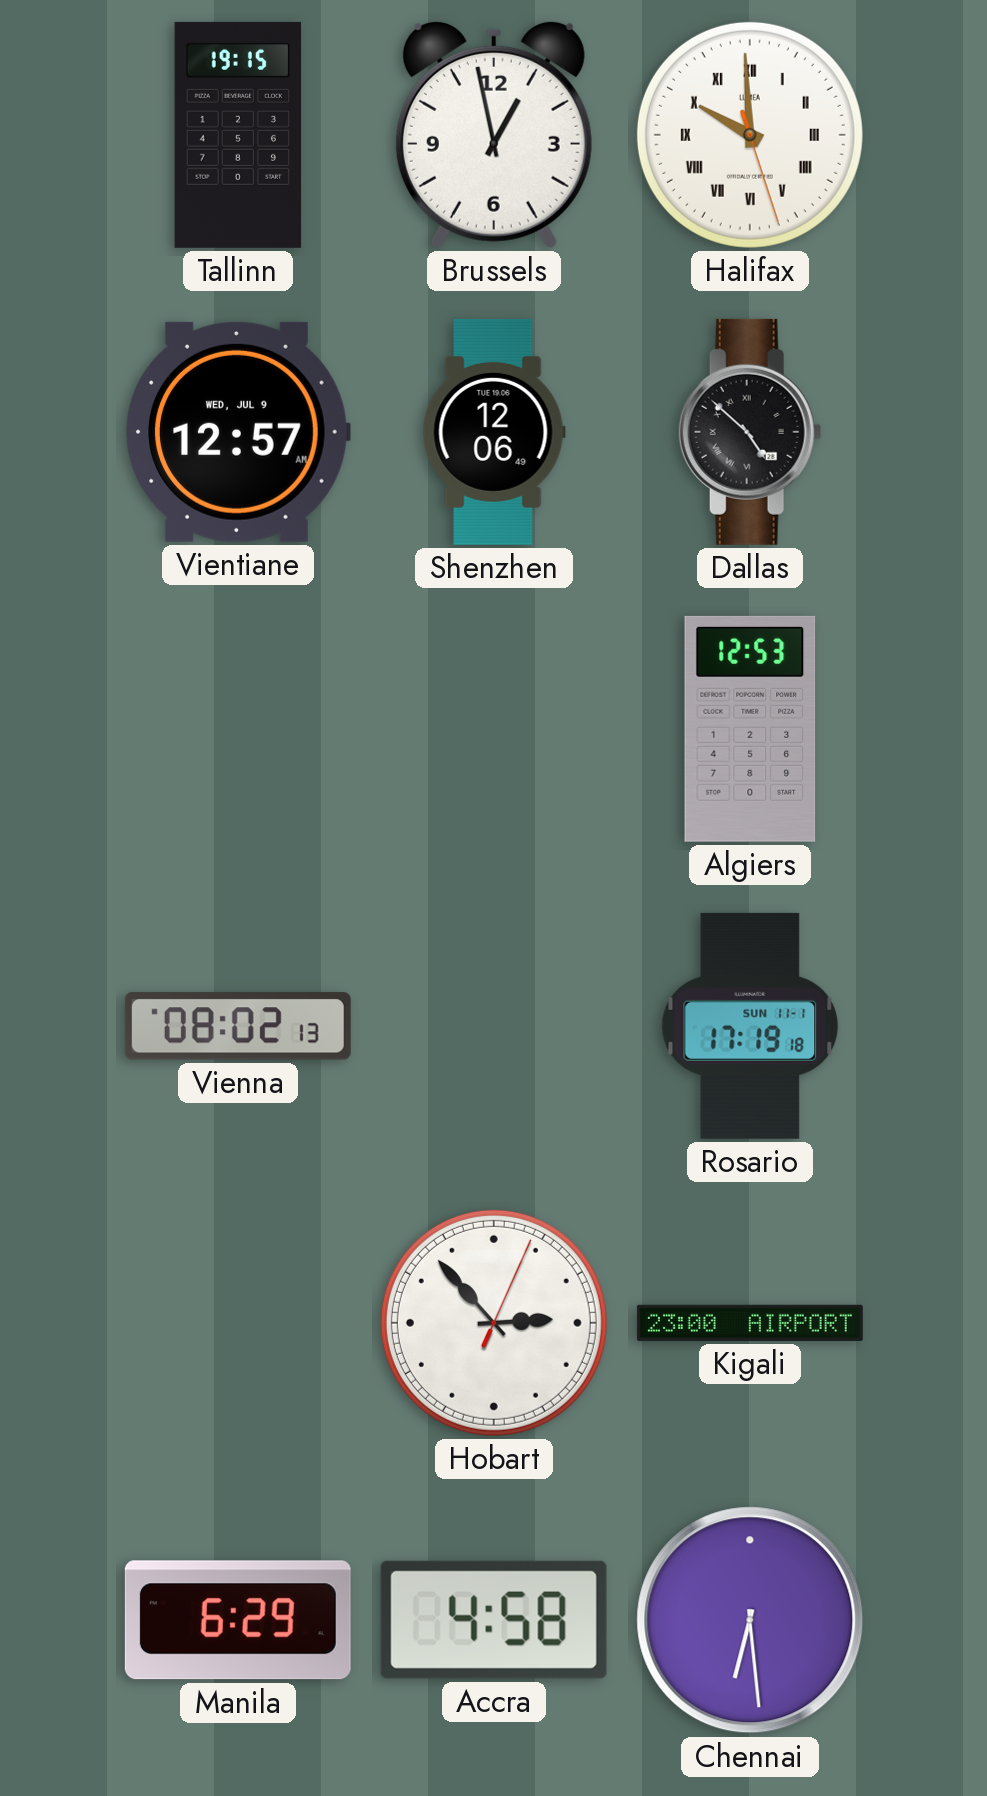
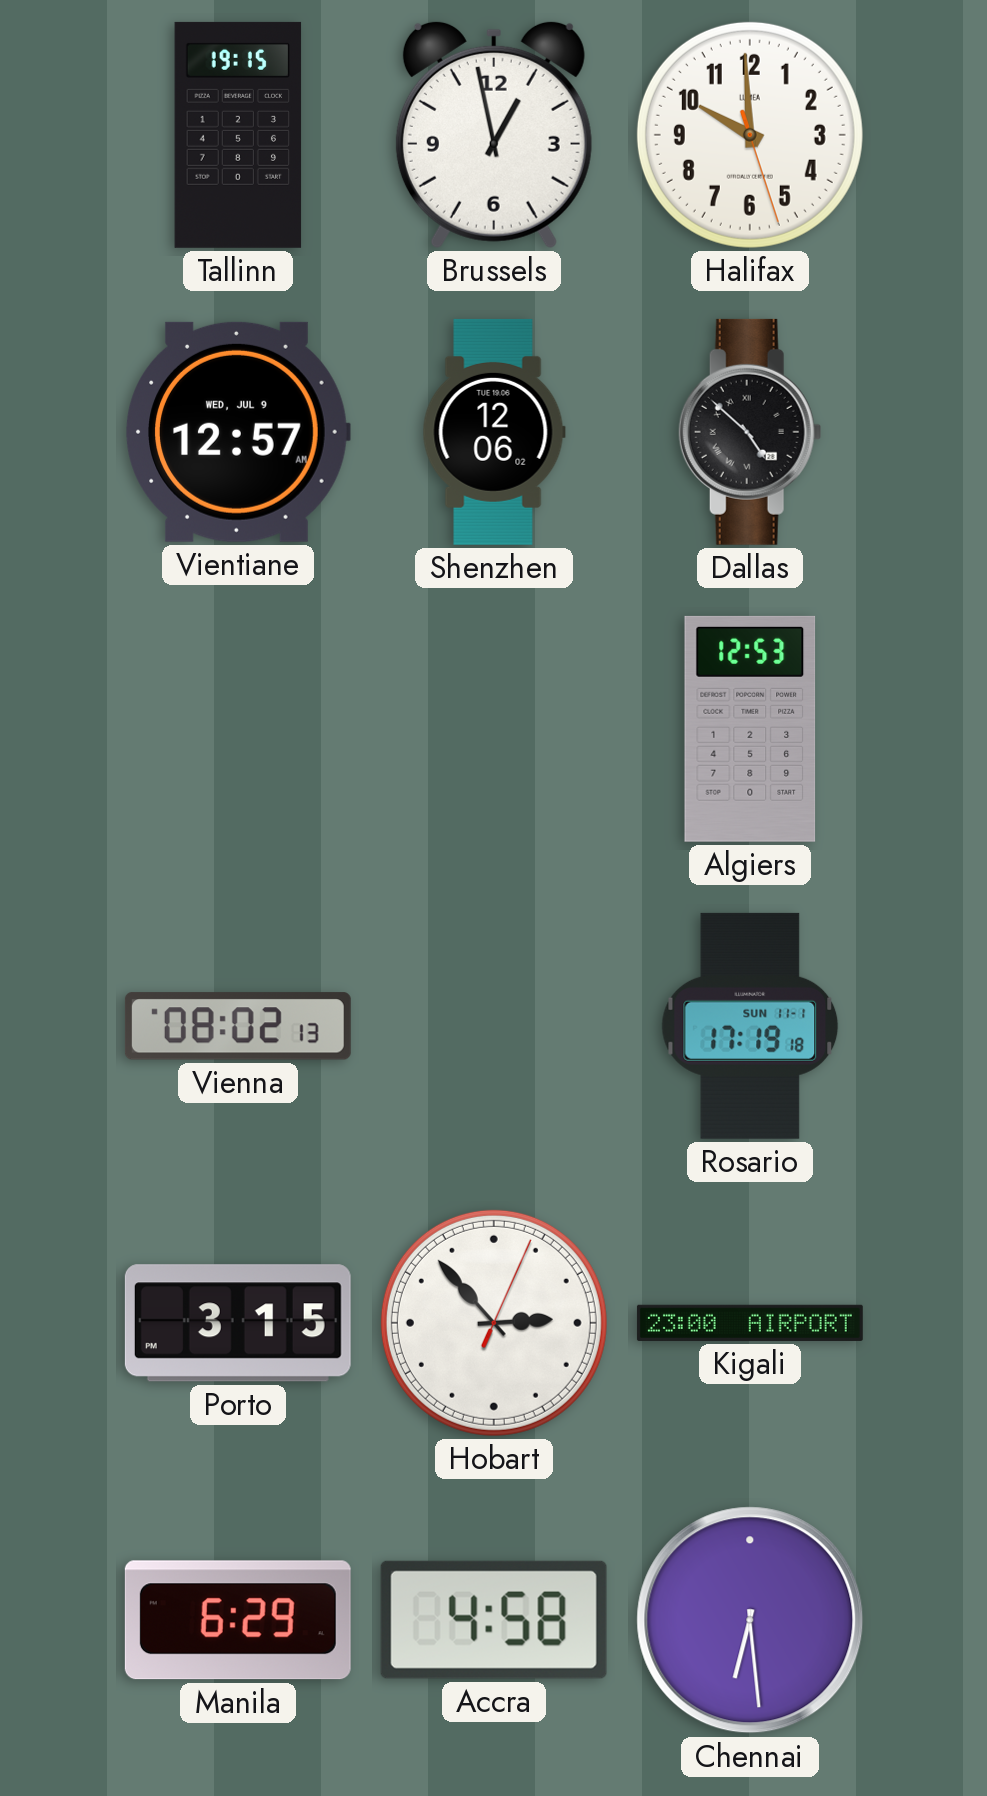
Halifax numerals: Roman -> Arabic (750, 135)
Shenzhen: 12:06:49 -> 12:06:02 (494, 432)
Porto: none -> 3:15 (238, 1323)
